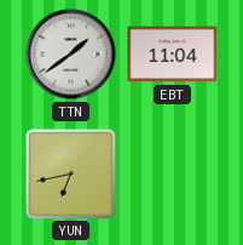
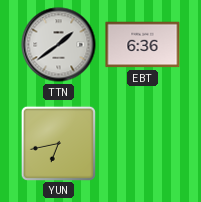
EBT: 11:04 -> 6:36 (143, 45)
